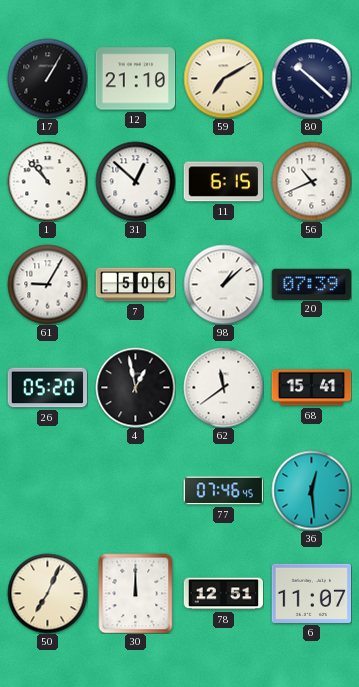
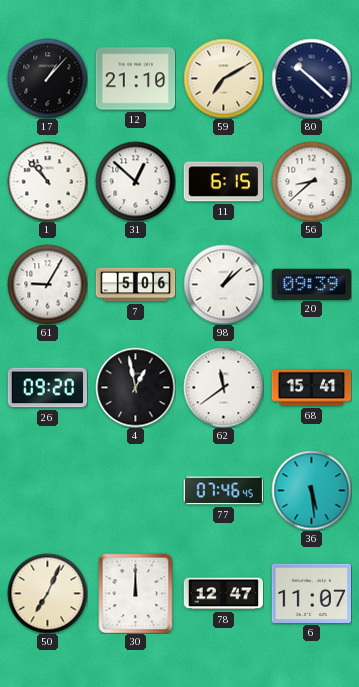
17: 1:05 -> 1:07 (47, 78)
56: 10:41 -> 8:38 (311, 181)
20: 07:39 -> 09:39 (311, 284)
26: 05:20 -> 09:20 (47, 388)
36: 12:29 -> 5:29 (311, 490)
78: 12:51 -> 12:47 (223, 594)
